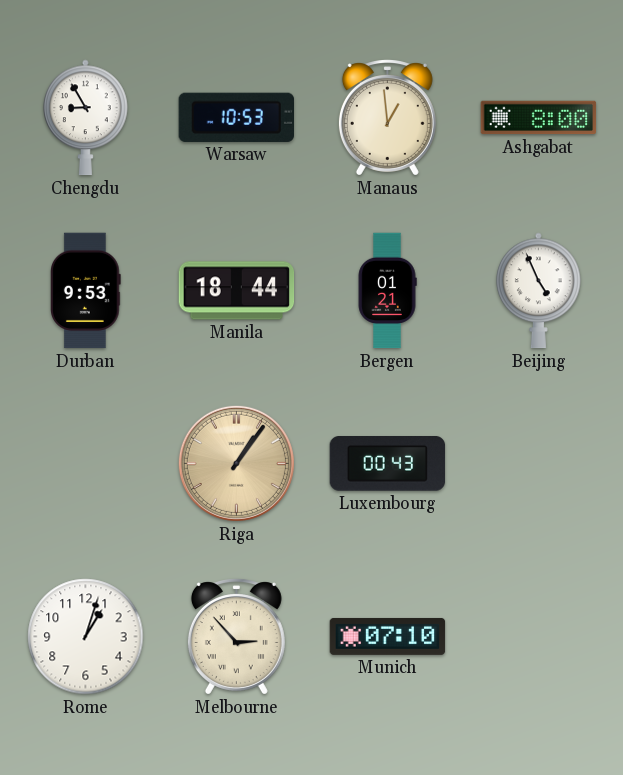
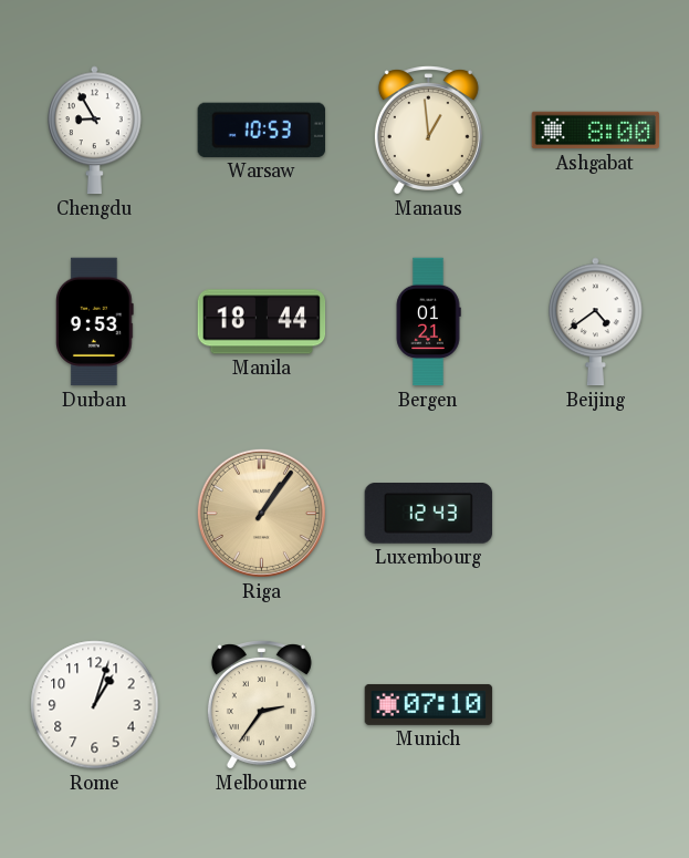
Beijing: 4:56 -> 4:39 (596, 322)
Luxembourg: 00:43 -> 12:43 (429, 514)
Melbourne: 2:53 -> 2:36 (261, 705)
